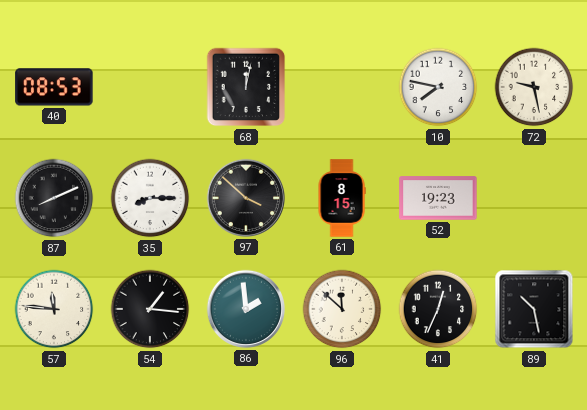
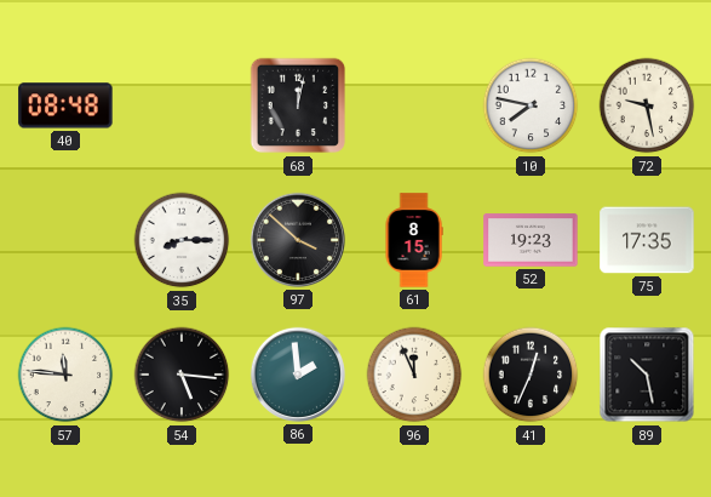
40: 08:53 -> 08:48 (65, 105)
87: 8:11 -> none (54, 198)
75: none -> 17:35 (647, 240)
54: 1:16 -> 5:16 (182, 375)
96: 11:52 -> 11:56 (414, 375)
